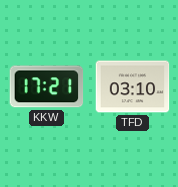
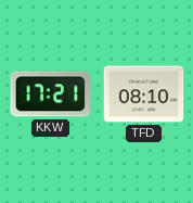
TFD: 03:10 -> 08:10 (144, 94)
